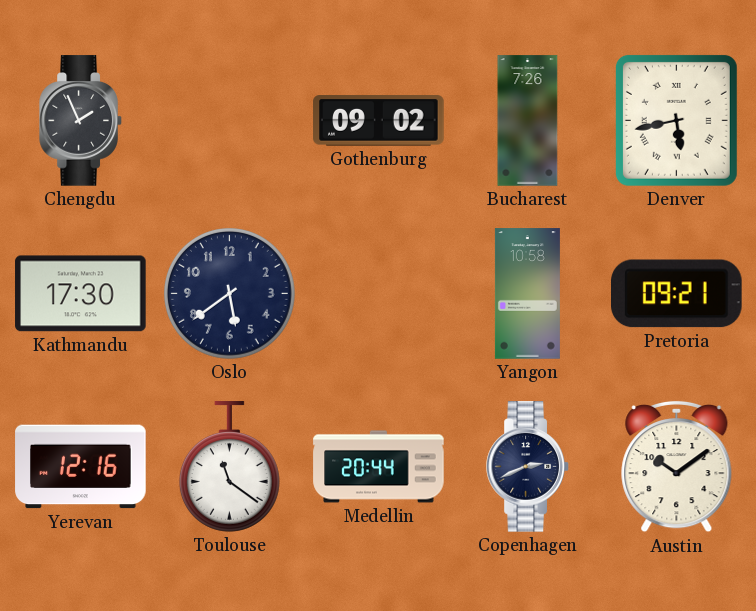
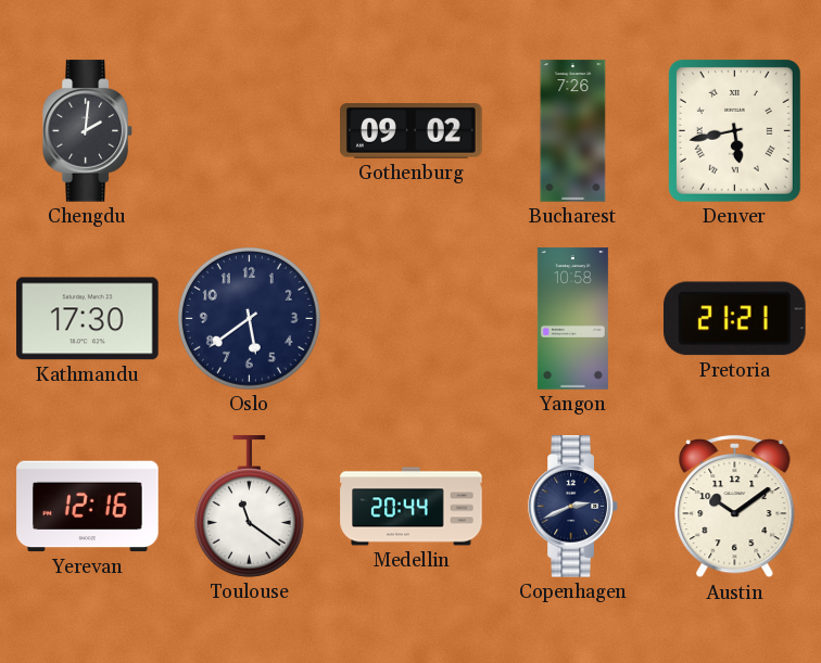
Chengdu: 1:56 -> 2:01 (88, 131)
Pretoria: 09:21 -> 21:21 (735, 319)
